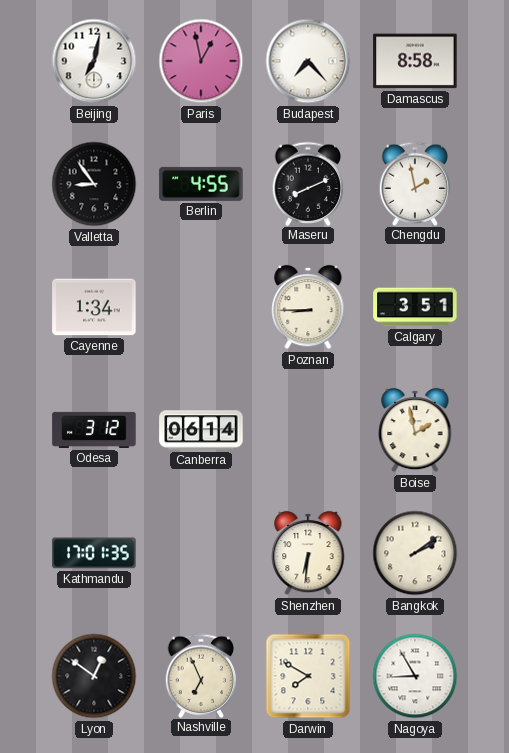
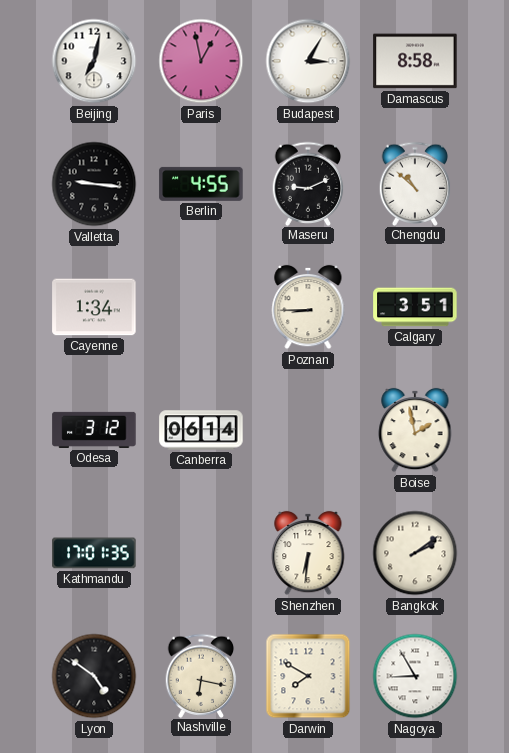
Budapest: 7:23 -> 3:05 (308, 61)
Valletta: 8:54 -> 9:16 (94, 184)
Maseru: 8:11 -> 9:11 (308, 183)
Chengdu: 1:58 -> 10:52 (415, 183)
Lyon: 12:51 -> 4:51 (94, 676)
Nashville: 6:56 -> 6:17 (201, 675)
